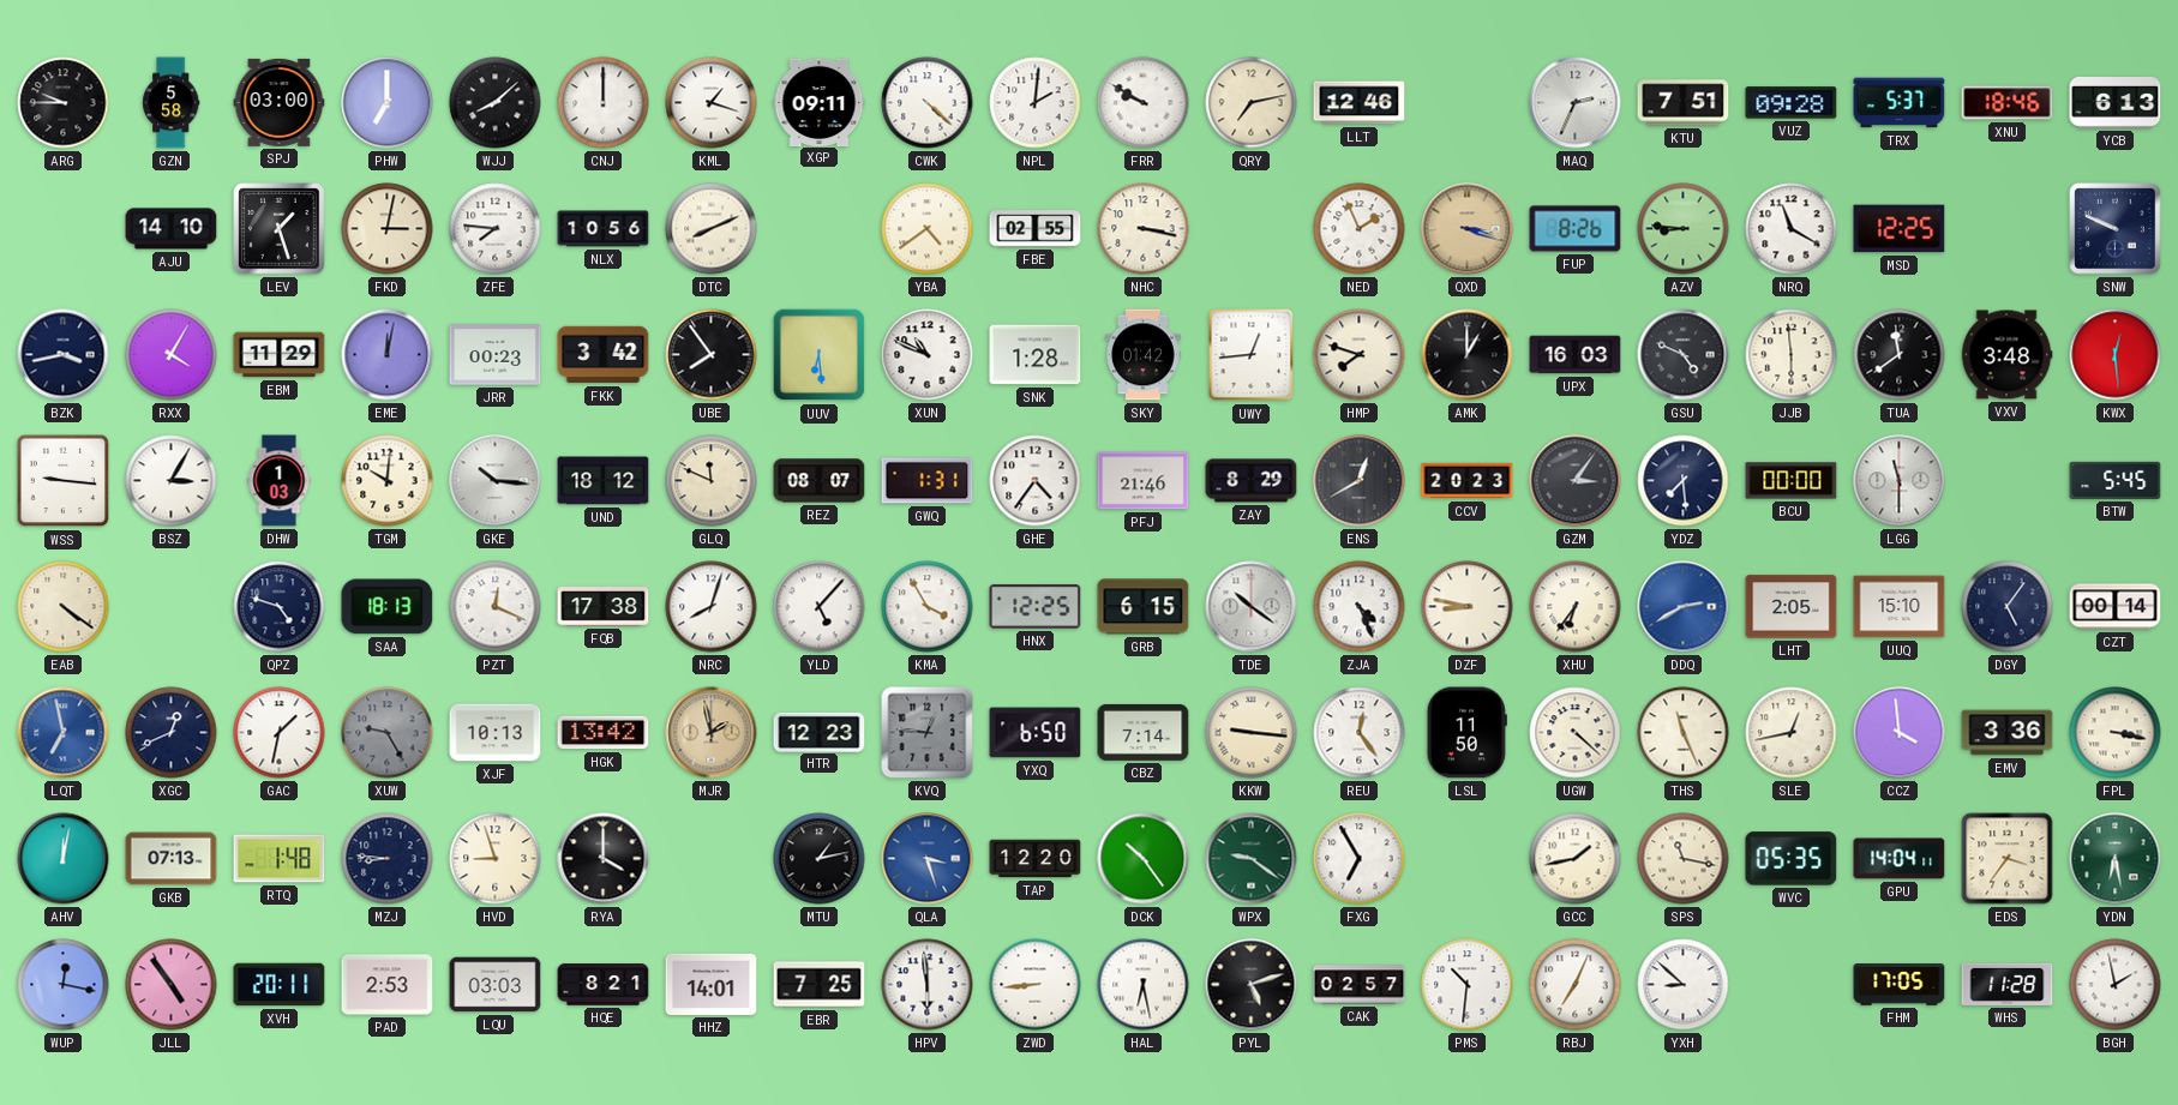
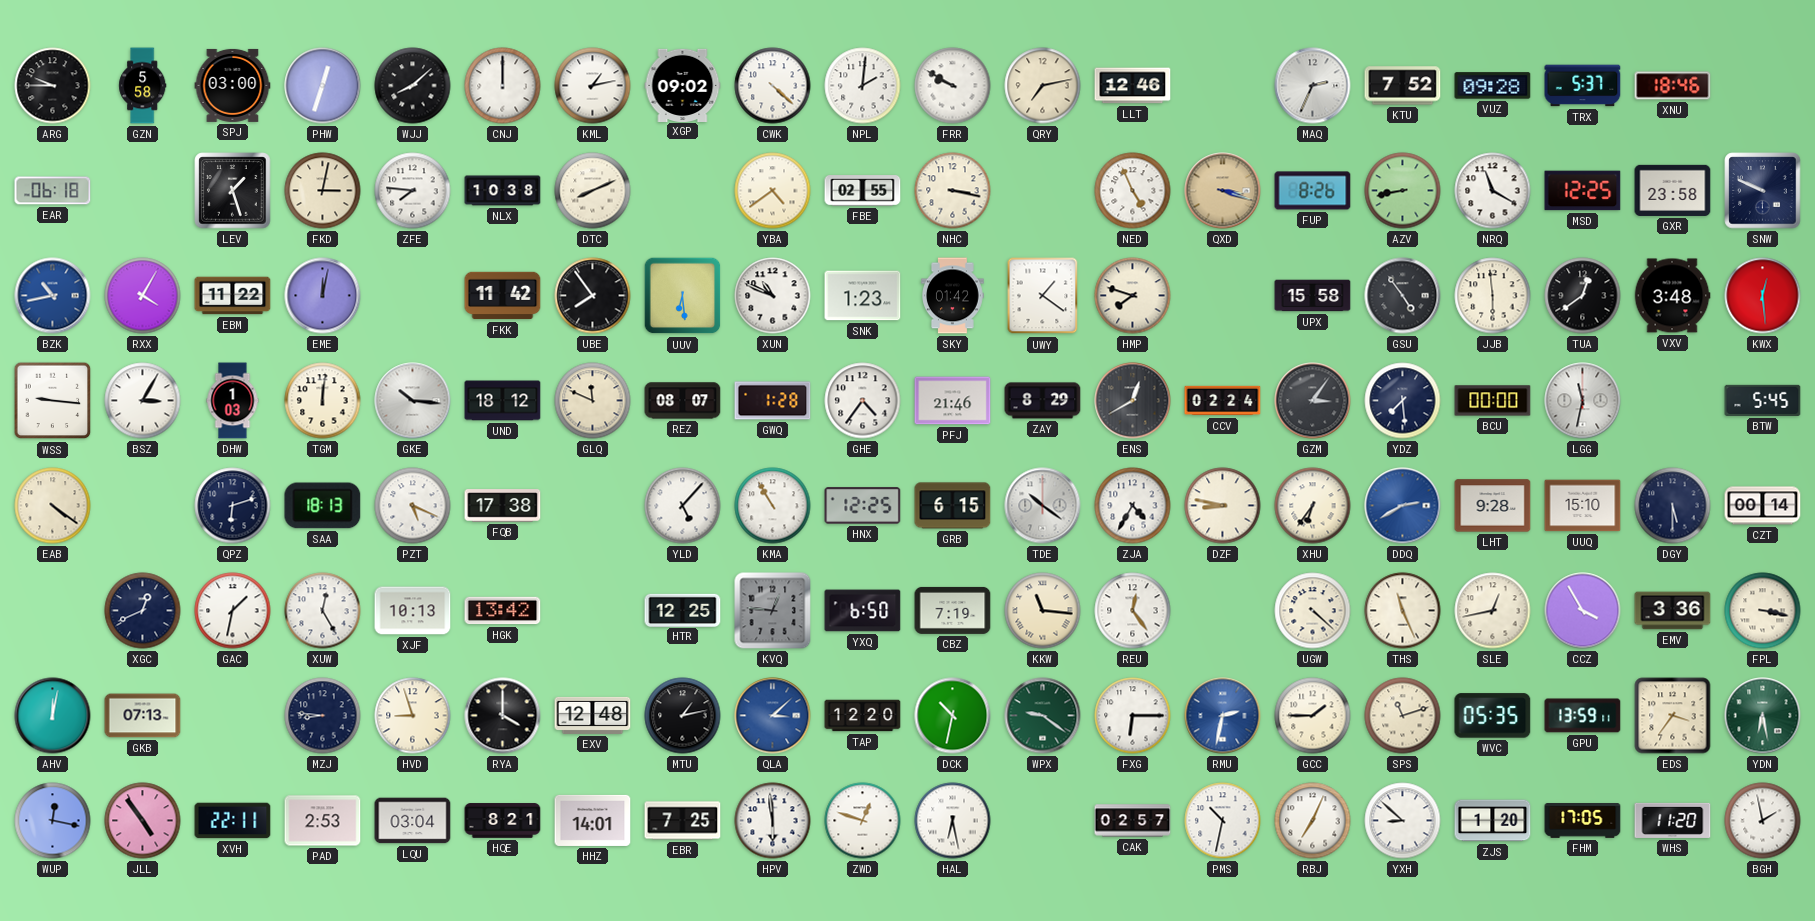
PHW: 7:00 -> 12:33 (323, 86)
KML: 1:18 -> 1:13 (593, 86)
XGP: 09:11 -> 09:02 (683, 85)
KTU: 7:51 -> 7:52 (1403, 86)
YCB: 6:13 -> none (2116, 103)
EAR: none -> 06:18 (53, 191)
AJU: 14:10 -> none (172, 229)
NLX: 10:56 -> 10:38 (503, 191)
NED: 1:56 -> 4:56 (1133, 191)
AZV: 8:46 -> 8:43 (1403, 191)
GXR: none -> 23:58 (1673, 190)
BZK: 3:43 -> 10:43 (53, 296)
BZK dial: navy -> blue (53, 296)
EBM: 11:29 -> 11:22 (233, 296)
JRR: 00:23 -> none (496, 355)
FKK: 3:42 -> 11:42 (503, 296)
SNK: 1:28 -> 1:23 (863, 296)
UWY: 12:44 -> 1:21 (1043, 296)
AMK: 1:00 -> none (1468, 355)
UPX: 16:03 -> 15:58 (1313, 296)
GSU: 4:49 -> 4:54 (1403, 296)
TUA: 11:39 -> 12:39 (1583, 296)
TGM: 10:01 -> 12:01 (323, 401)
GWQ: 1:31 -> 1:28 (773, 401)
CCV: 20:23 -> 02:24 (1223, 401)
LGG: 11:30 -> 11:32 (1583, 401)
QPZ: 4:48 -> 6:12 (233, 506)
PZT: 12:19 -> 5:19 (413, 506)
NRC: 8:03 -> none (712, 607)
KMA: 3:55 -> 10:55 (773, 506)
ZJA: 4:26 -> 4:35 (1133, 506)
LHT: 2:05 -> 9:28 (1493, 506)
DGY: 5:06 -> 5:30 (1673, 506)
LQT: 6:58 -> none (64, 733)
XUW: 9:25 -> 12:25 (323, 611)
XUW dial: grey -> white (323, 611)
MJR: 1:58 -> none (712, 733)
HTR: 12:23 -> 12:25 (683, 610)
CBZ: 7:14 -> 7:19 (953, 610)
KKW: 9:16 -> 11:16 (1043, 611)
LSL: 11:50 -> none (1466, 733)
CCZ: 3:59 -> 3:55 (1583, 611)
RTQ: 1:48 -> none (280, 859)
EXV: none -> 12:48 (593, 715)
QLA: 3:27 -> 3:08 (773, 716)
DCK: 10:24 -> 10:32 (953, 716)
FXG: 6:55 -> 6:15 (1133, 716)
RMU: none -> 2:32 (1223, 716)
GCC: 1:43 -> 1:45 (1313, 716)
SPS: 11:17 -> 11:12 (1403, 716)
GPU: 14:04 -> 13:59 (1583, 716)
XVH: 20:11 -> 22:11 (233, 821)
LQU: 03:03 -> 03:04 (413, 821)
ZWD: 8:44 -> 12:48 (863, 821)
PYL: 5:12 -> none (1252, 985)
PMS: 10:31 -> 10:32 (1223, 821)
ZJS: none -> 1:20 (1493, 821)
WHS: 11:28 -> 11:20 (1673, 820)
